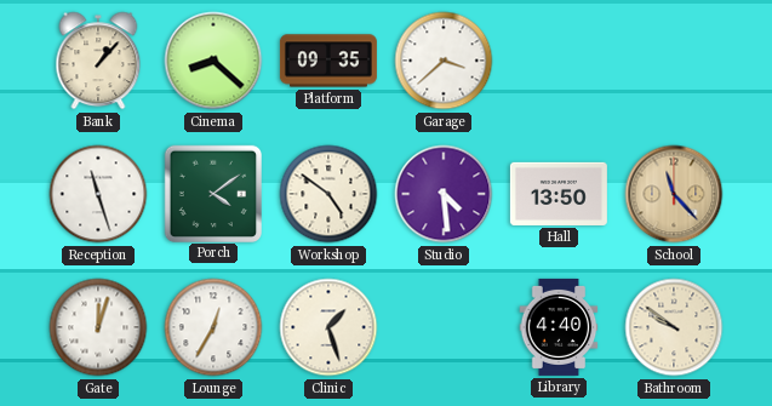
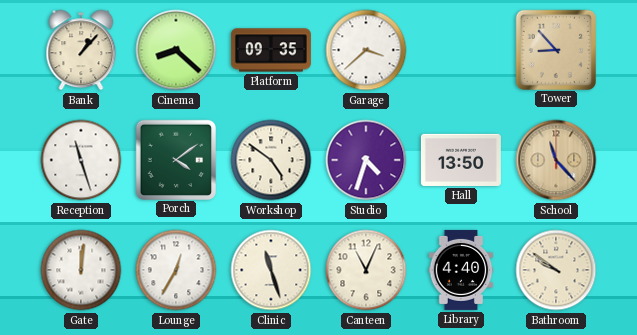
Tower: none -> 8:53 (555, 49)
Studio: 4:29 -> 4:33 (366, 160)
Gate: 12:03 -> 12:01 (81, 270)
Clinic: 1:27 -> 11:27 (271, 270)
Canteen: none -> 11:04 (366, 270)
